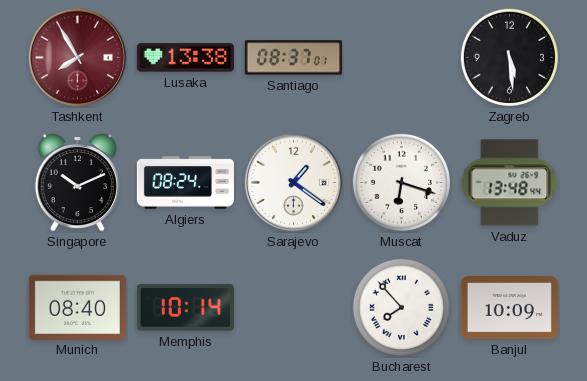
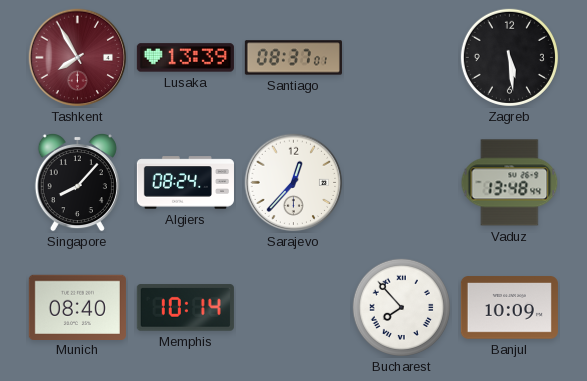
Lusaka: 13:38 -> 13:39 (185, 58)
Singapore: 10:11 -> 8:07 (77, 182)
Sarajevo: 1:21 -> 12:37 (294, 183)
Muscat: 6:18 -> none (401, 182)
